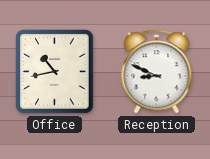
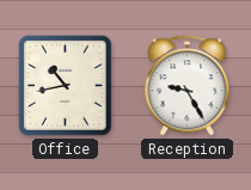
Reception: 8:49 -> 9:25 (188, 86)
